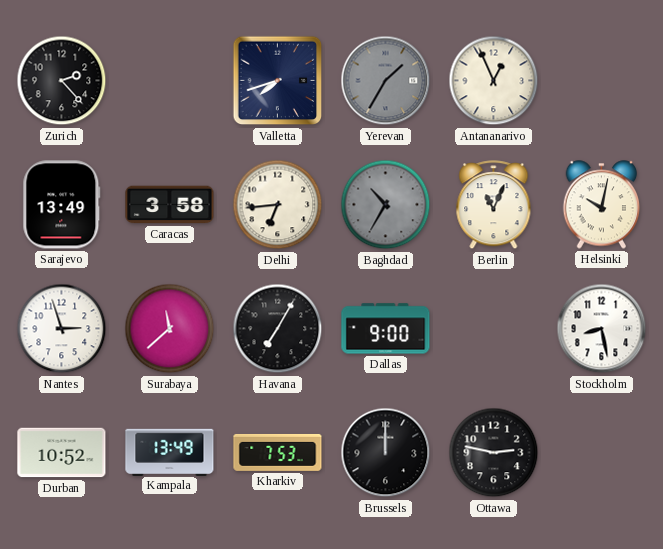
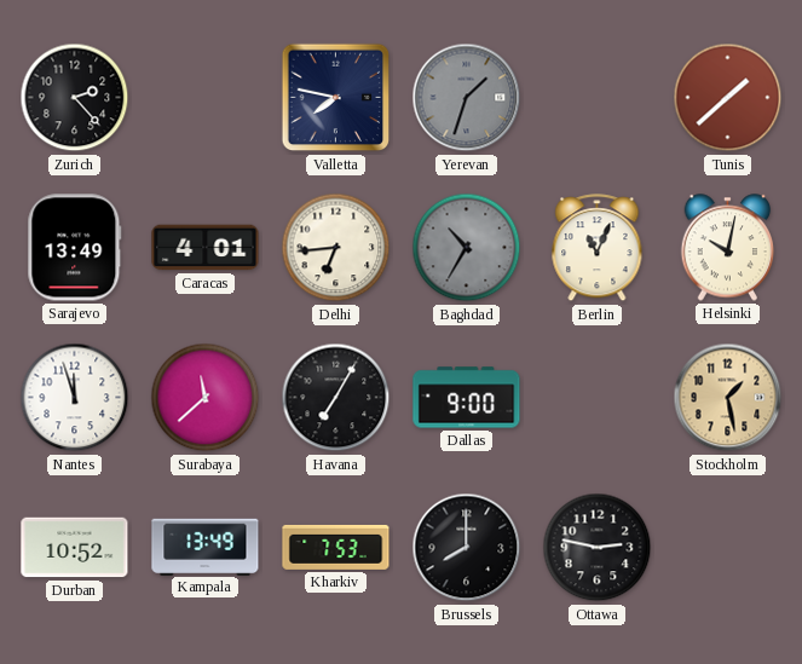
Valletta: 7:42 -> 7:47 (336, 98)
Yerevan: 1:35 -> 1:33 (467, 98)
Antananarivo: 12:56 -> none (494, 81)
Tunis: none -> 1:38 (728, 98)
Caracas: 3:58 -> 4:01 (206, 248)
Nantes: 2:57 -> 11:57 (75, 398)
Stockholm: 8:28 -> 1:28 (728, 398)
Stockholm dial: white -> champagne (728, 398)
Brussels: 12:00 -> 8:00 (467, 548)
